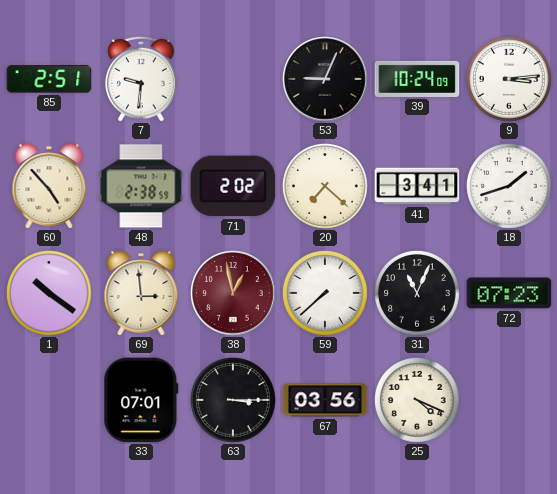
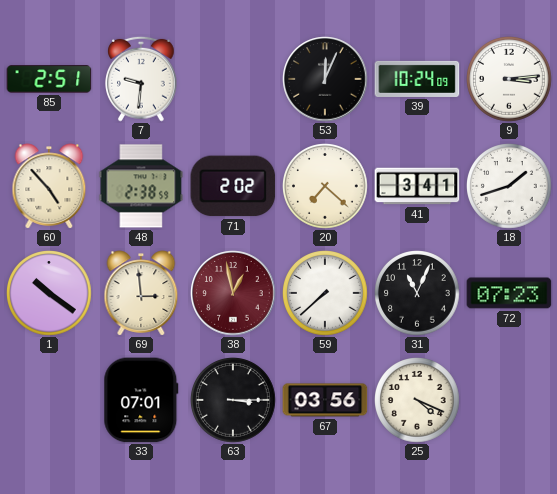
53: 9:04 -> 12:04 (325, 79)
